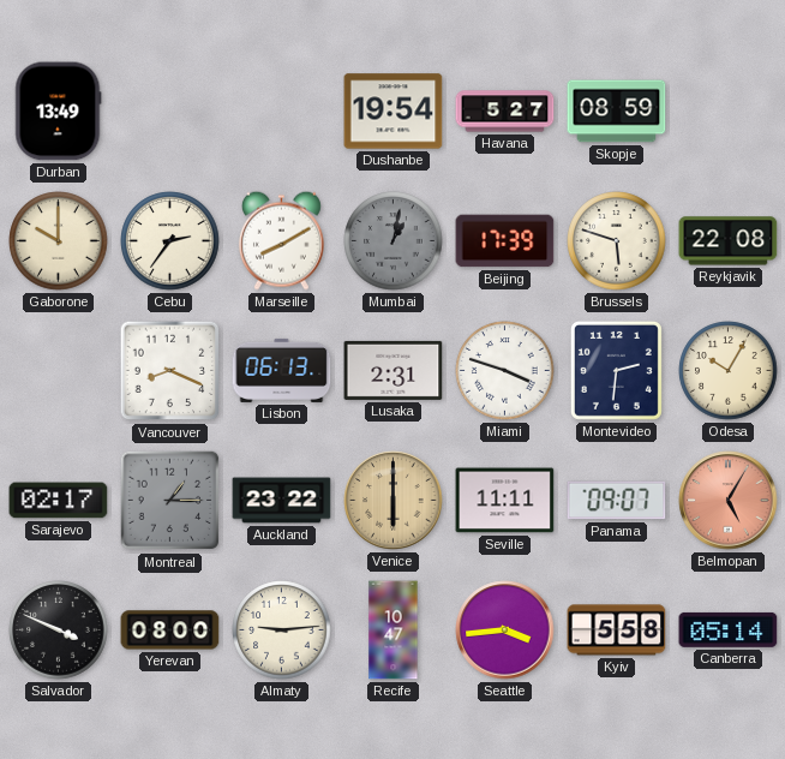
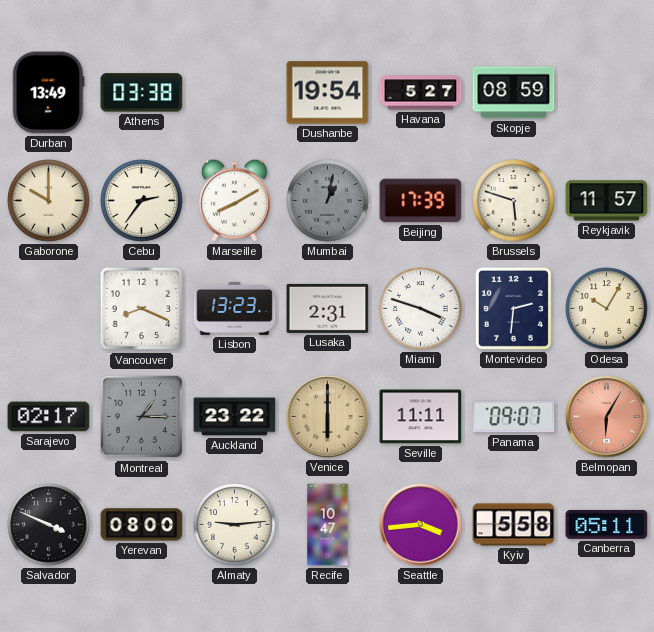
Athens: none -> 03:38 (142, 93)
Reykjavik: 22:08 -> 11:57 (607, 201)
Lisbon: 06:13 -> 13:23 (235, 308)
Belmopan: 5:05 -> 6:05 (607, 417)
Canberra: 05:14 -> 05:11 (607, 524)
